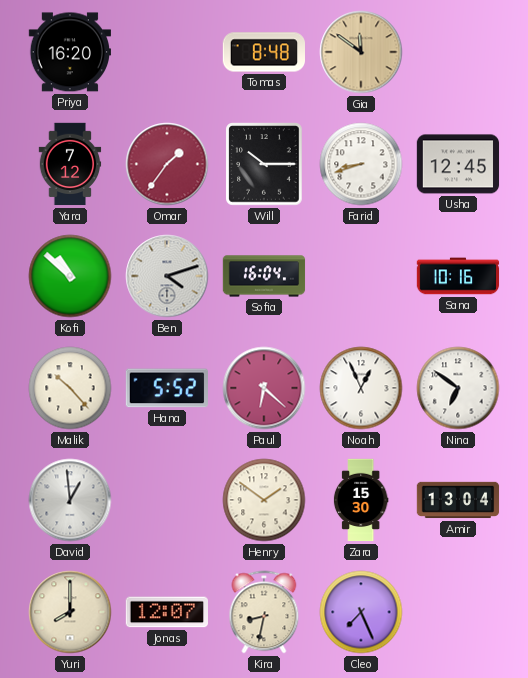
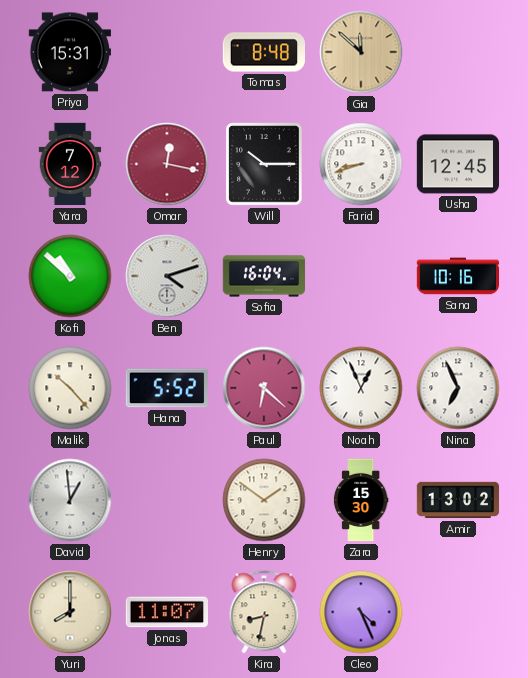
Priya: 16:20 -> 15:31 (69, 52)
Gia: 11:51 -> 11:52 (361, 52)
Omar: 1:36 -> 12:17 (167, 164)
Nina: 6:51 -> 6:56 (458, 388)
Amir: 13:04 -> 13:02 (458, 500)
Jonas: 12:07 -> 11:07 (166, 612)
Cleo: 7:26 -> 4:26 (361, 612)
